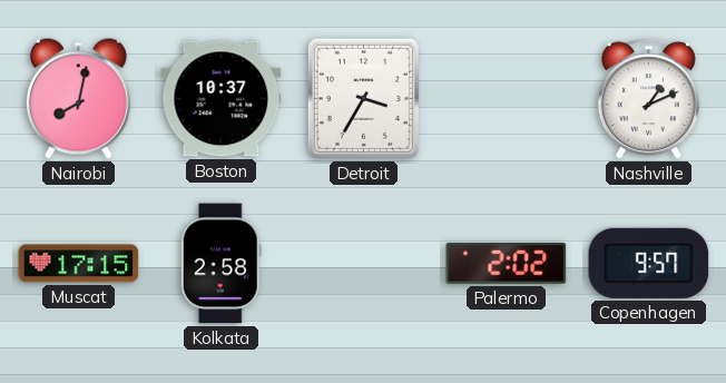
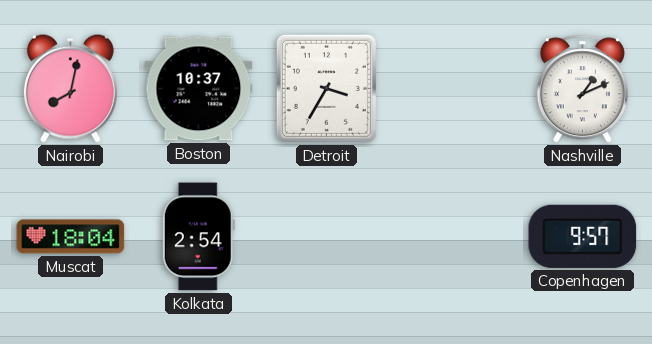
Muscat: 17:15 -> 18:04 (71, 237)
Kolkata: 2:58 -> 2:54 (198, 237)
Palermo: 2:02 -> none (507, 263)
